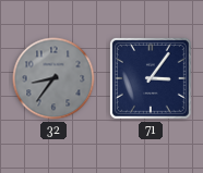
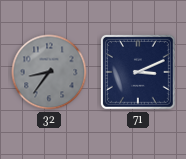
71: 3:06 -> 3:11 (138, 72)
